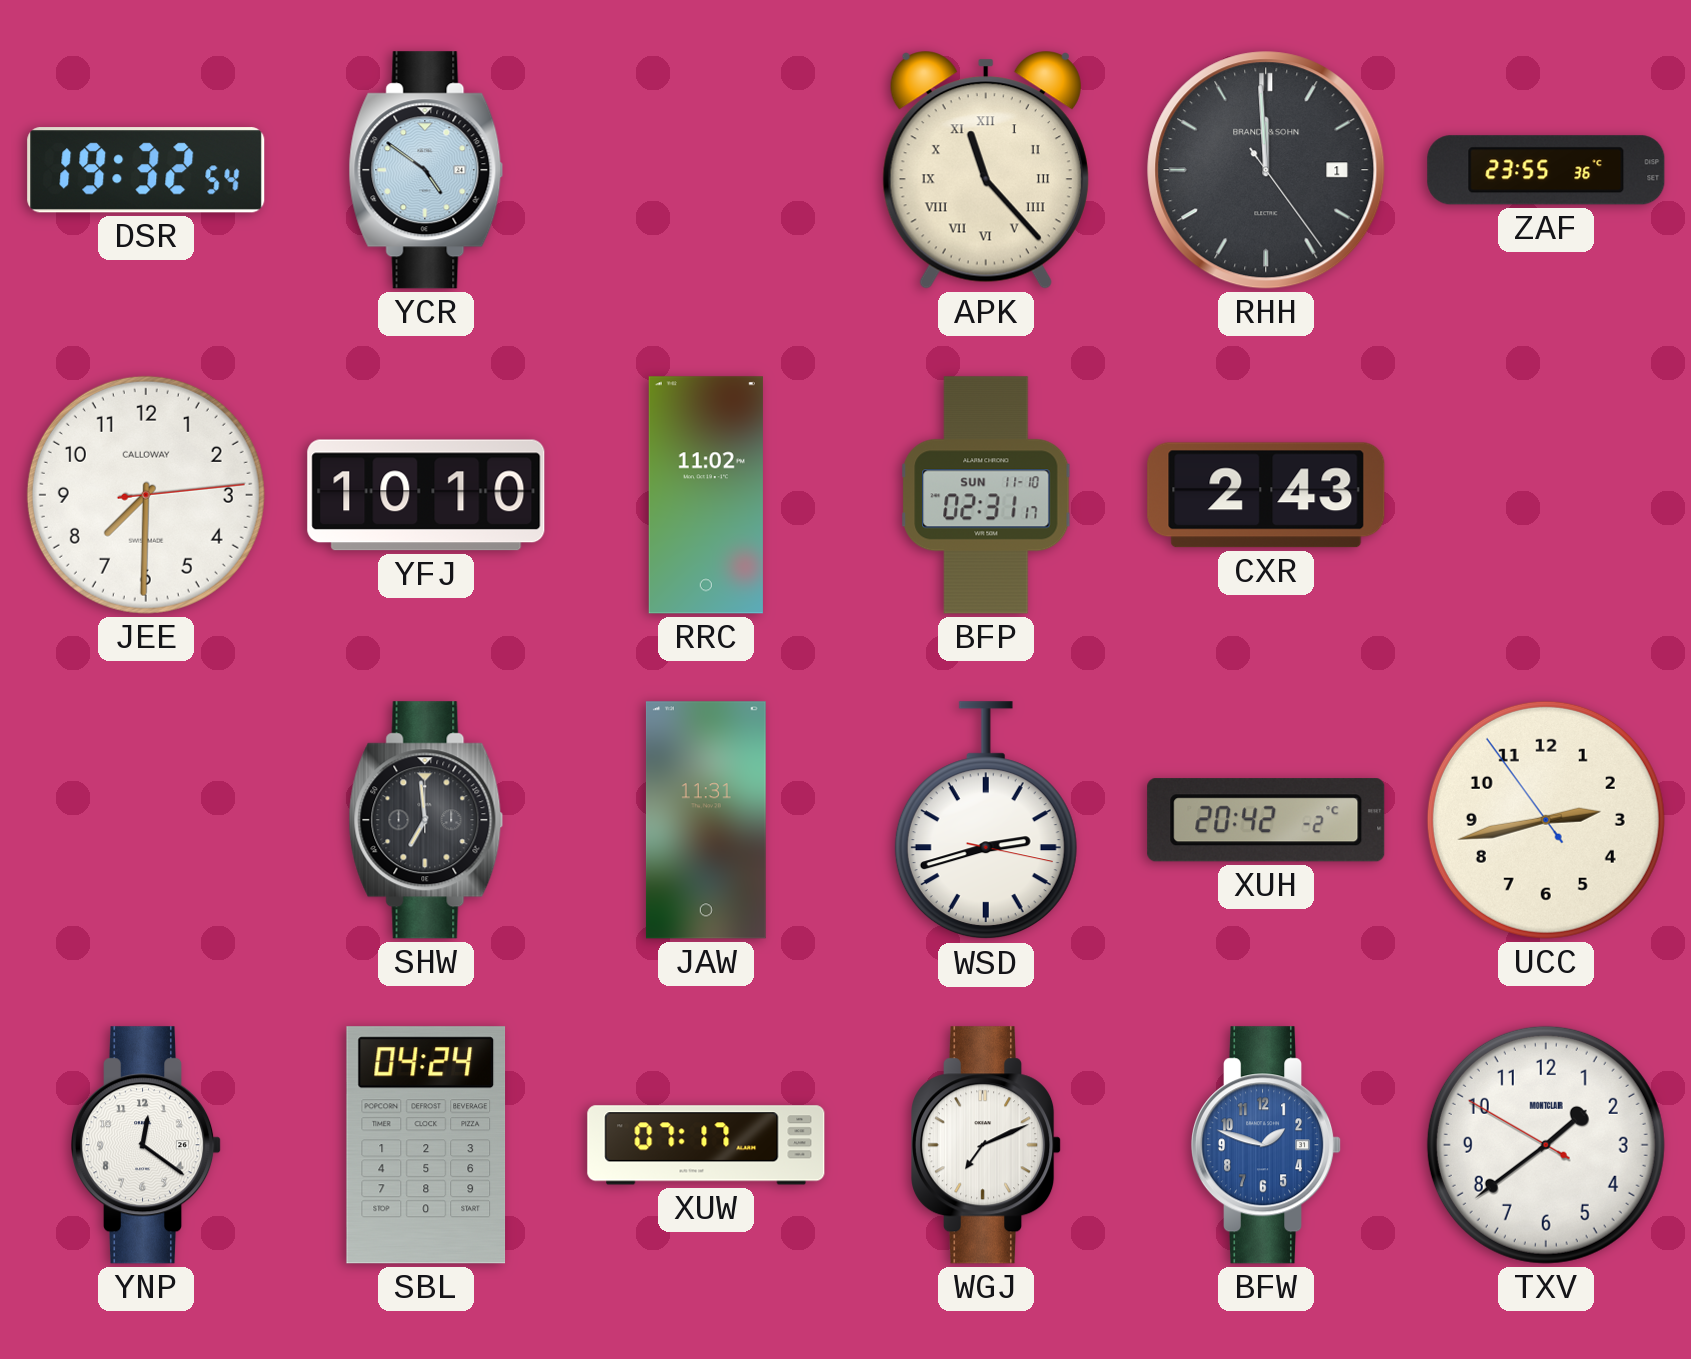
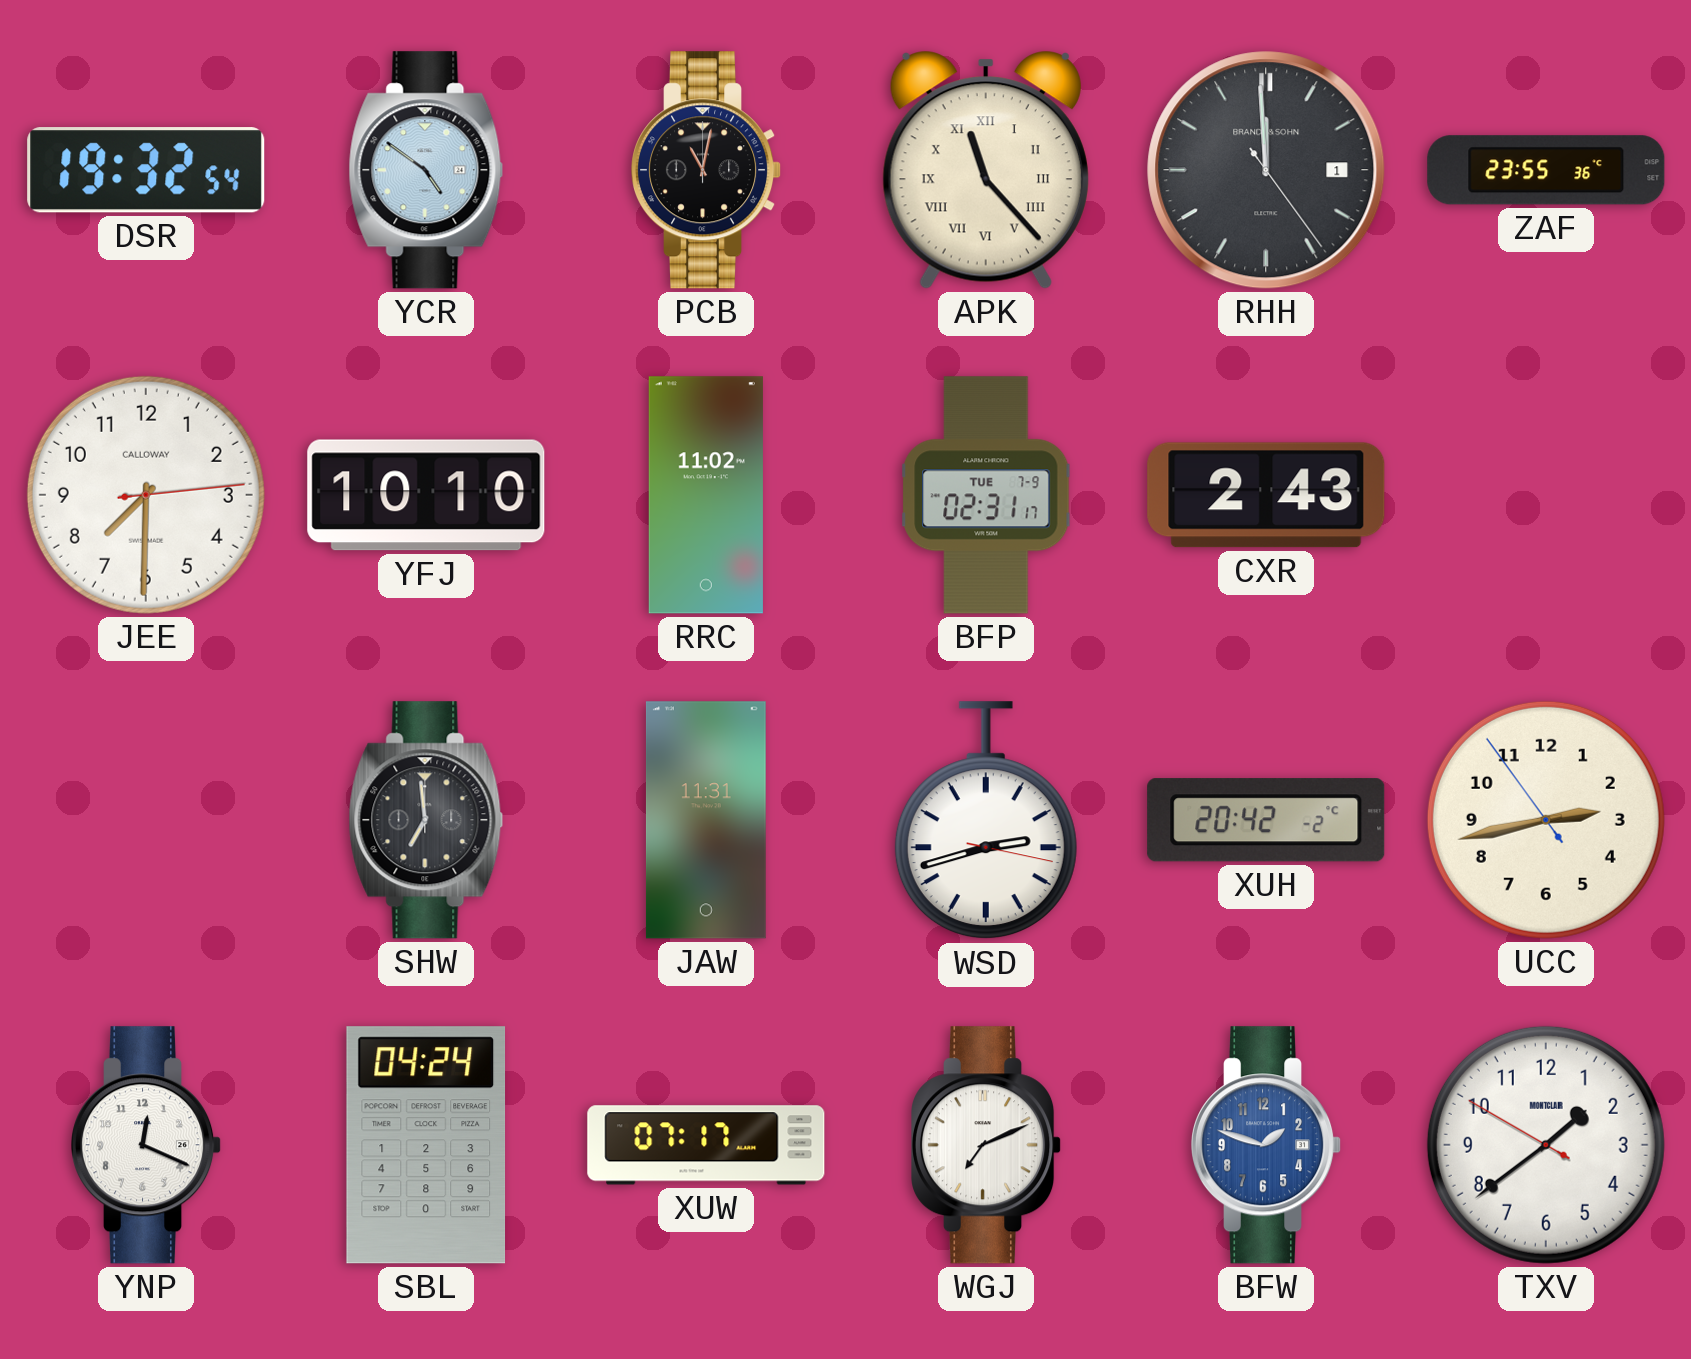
PCB: none -> 11:02 (707, 170)
BFP date: SUN 11-10 -> TUE 7-9 (986, 495)
YNP: 12:21 -> 12:19 (147, 1145)
